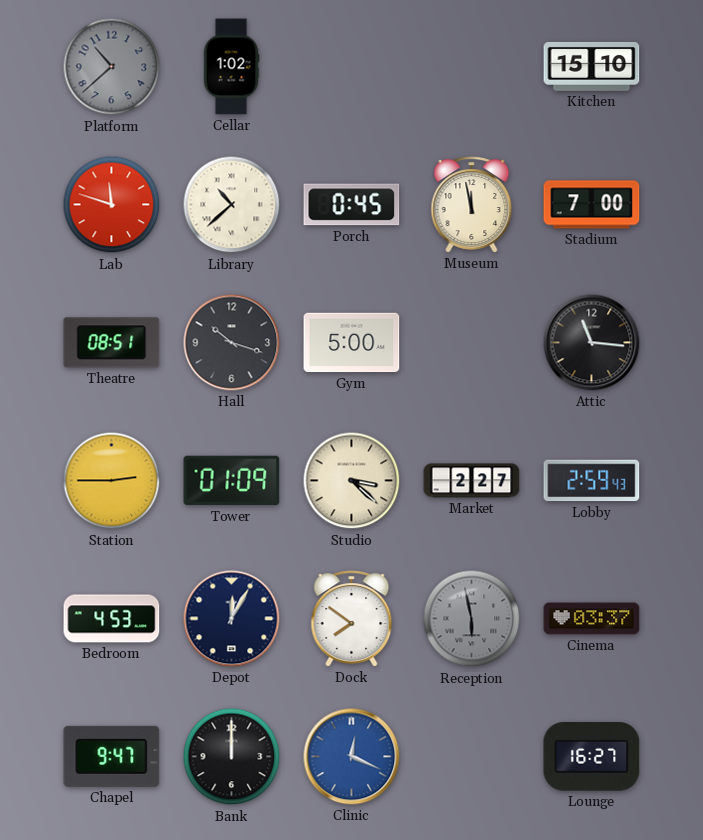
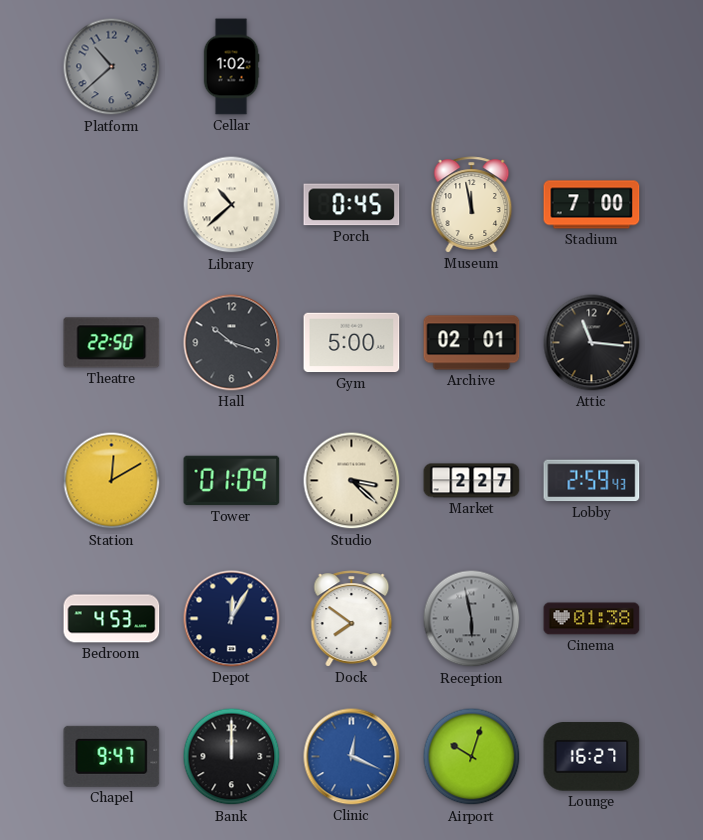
Kitchen: 15:10 -> none (592, 66)
Lab: 11:48 -> none (112, 205)
Theatre: 08:51 -> 22:50 (112, 343)
Archive: none -> 02:01 (472, 343)
Station: 2:45 -> 12:10 (112, 481)
Cinema: 03:37 -> 01:38 (592, 619)
Airport: none -> 10:03 (472, 757)
